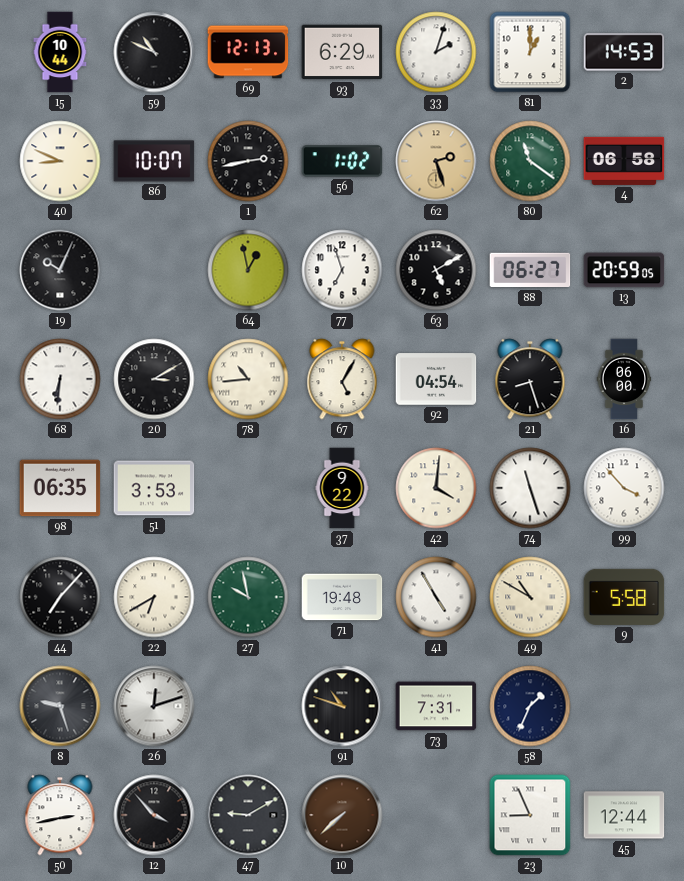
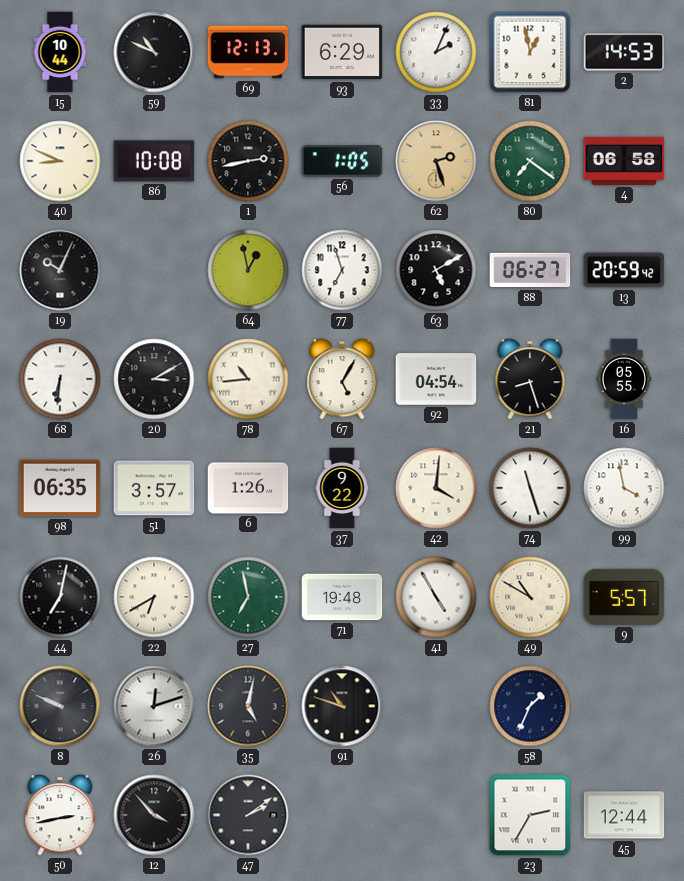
33: 2:03 -> 2:04 (436, 52)
81: 1:00 -> 12:58 (530, 52)
86: 10:07 -> 10:08 (154, 161)
56: 1:02 -> 1:05 (342, 161)
80: 11:21 -> 7:21 (530, 161)
13: 20:59:05 -> 20:59:42 (624, 270)
16: 06:00 -> 05:55 (624, 379)
51: 3:53 -> 3:57 (154, 488)
6: none -> 1:26 (248, 488)
99: 3:53 -> 3:58 (624, 488)
44: 7:07 -> 7:02 (60, 597)
27: 9:58 -> 6:58 (248, 597)
9: 5:58 -> 5:57 (624, 597)
8: 9:27 -> 9:49 (60, 706)
35: none -> 5:02 (248, 706)
73: 7:31 -> none (436, 706)
47: 9:10 -> 2:09 (248, 815)
10: 7:38 -> none (342, 815)
23: 8:56 -> 2:35 (530, 815)
